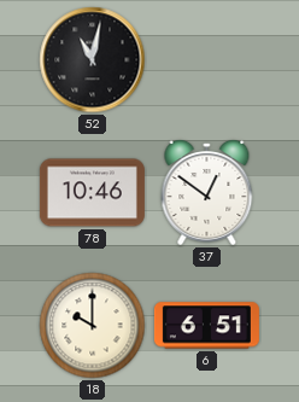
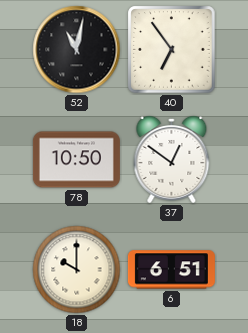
40: none -> 6:54 (172, 50)
78: 10:46 -> 10:50 (76, 160)
